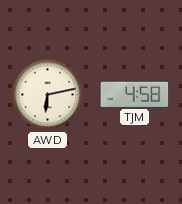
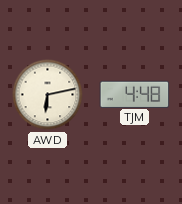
TJM: 4:58 -> 4:48 (135, 94)
